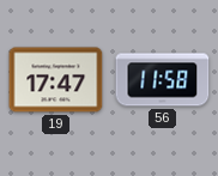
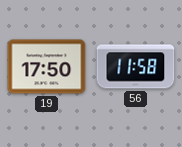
19: 17:47 -> 17:50 (47, 67)
